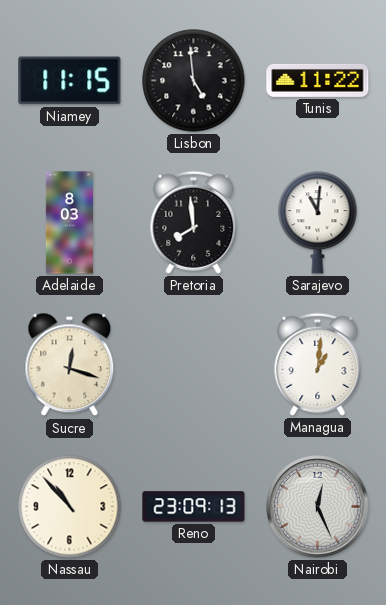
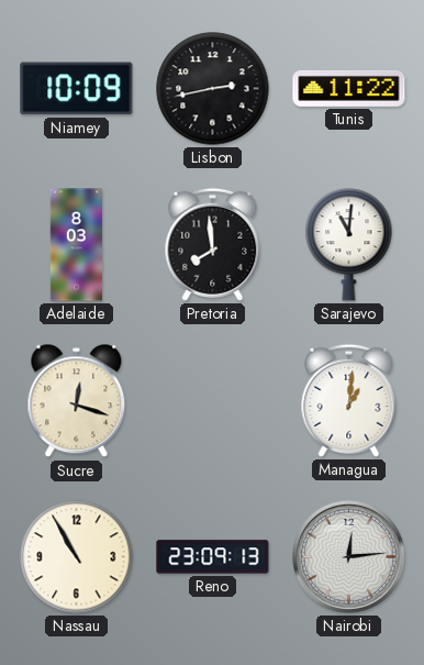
Niamey: 11:15 -> 10:09 (77, 89)
Lisbon: 4:59 -> 2:43 (213, 89)
Nassau: 10:53 -> 10:55 (77, 557)
Nairobi: 12:26 -> 12:14 (349, 557)
